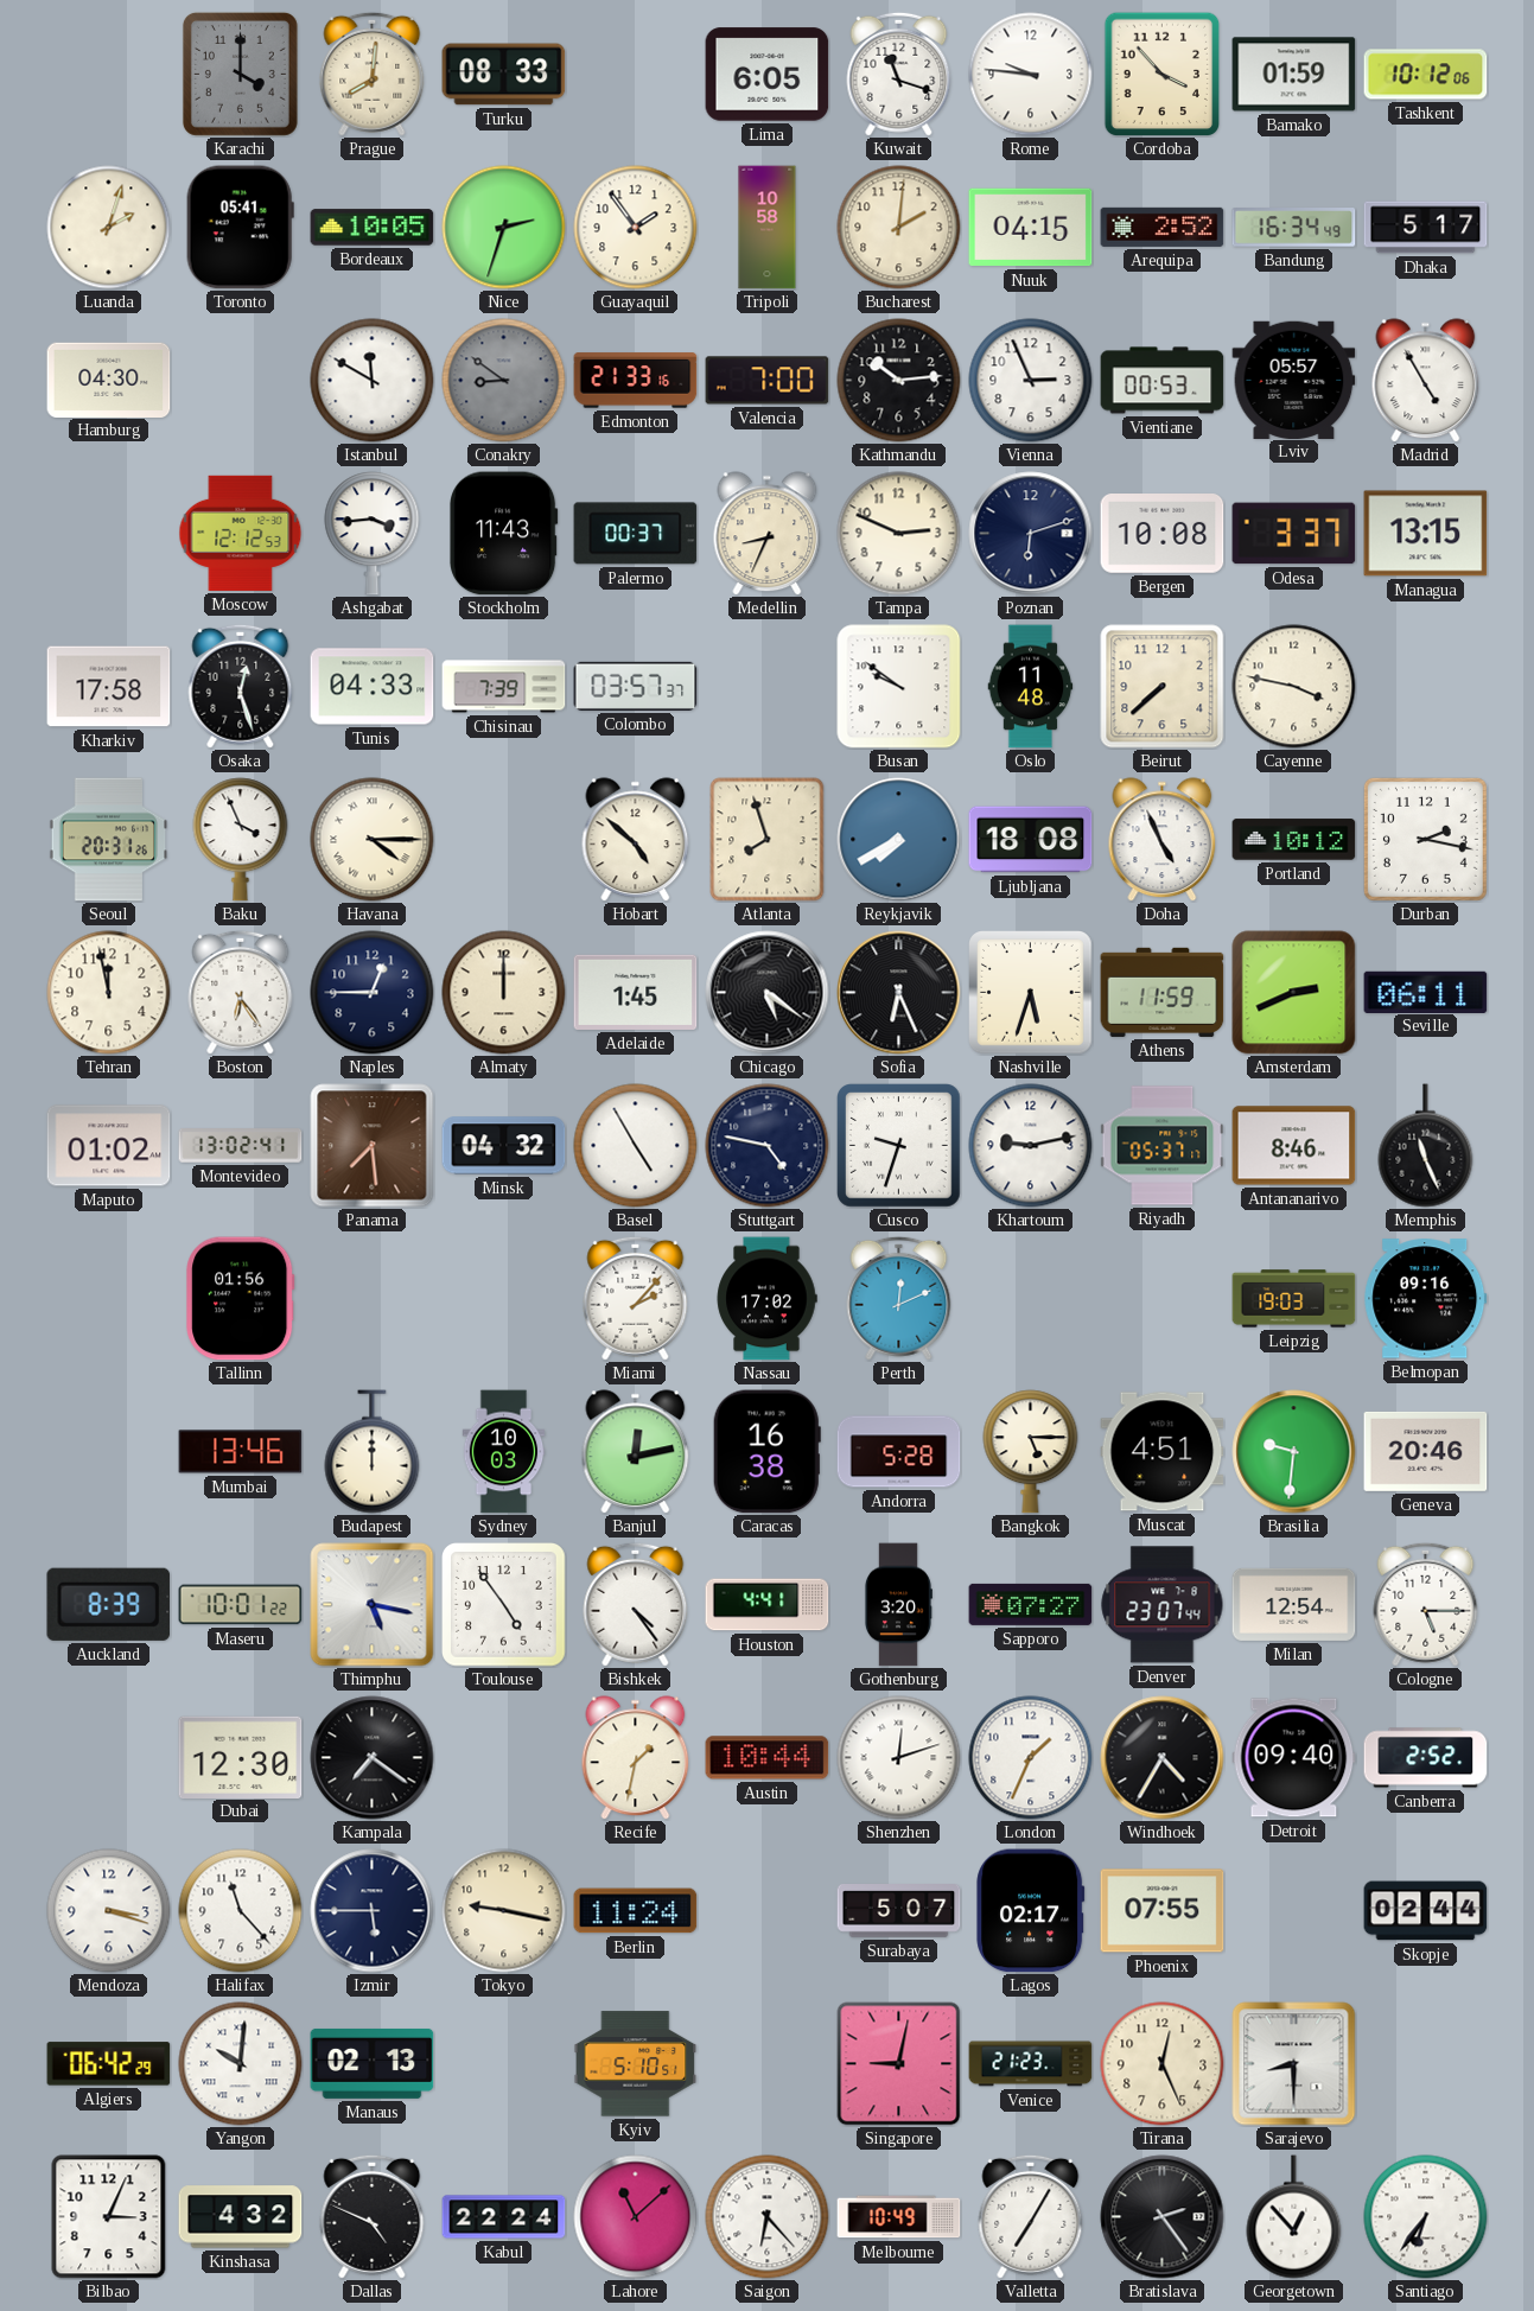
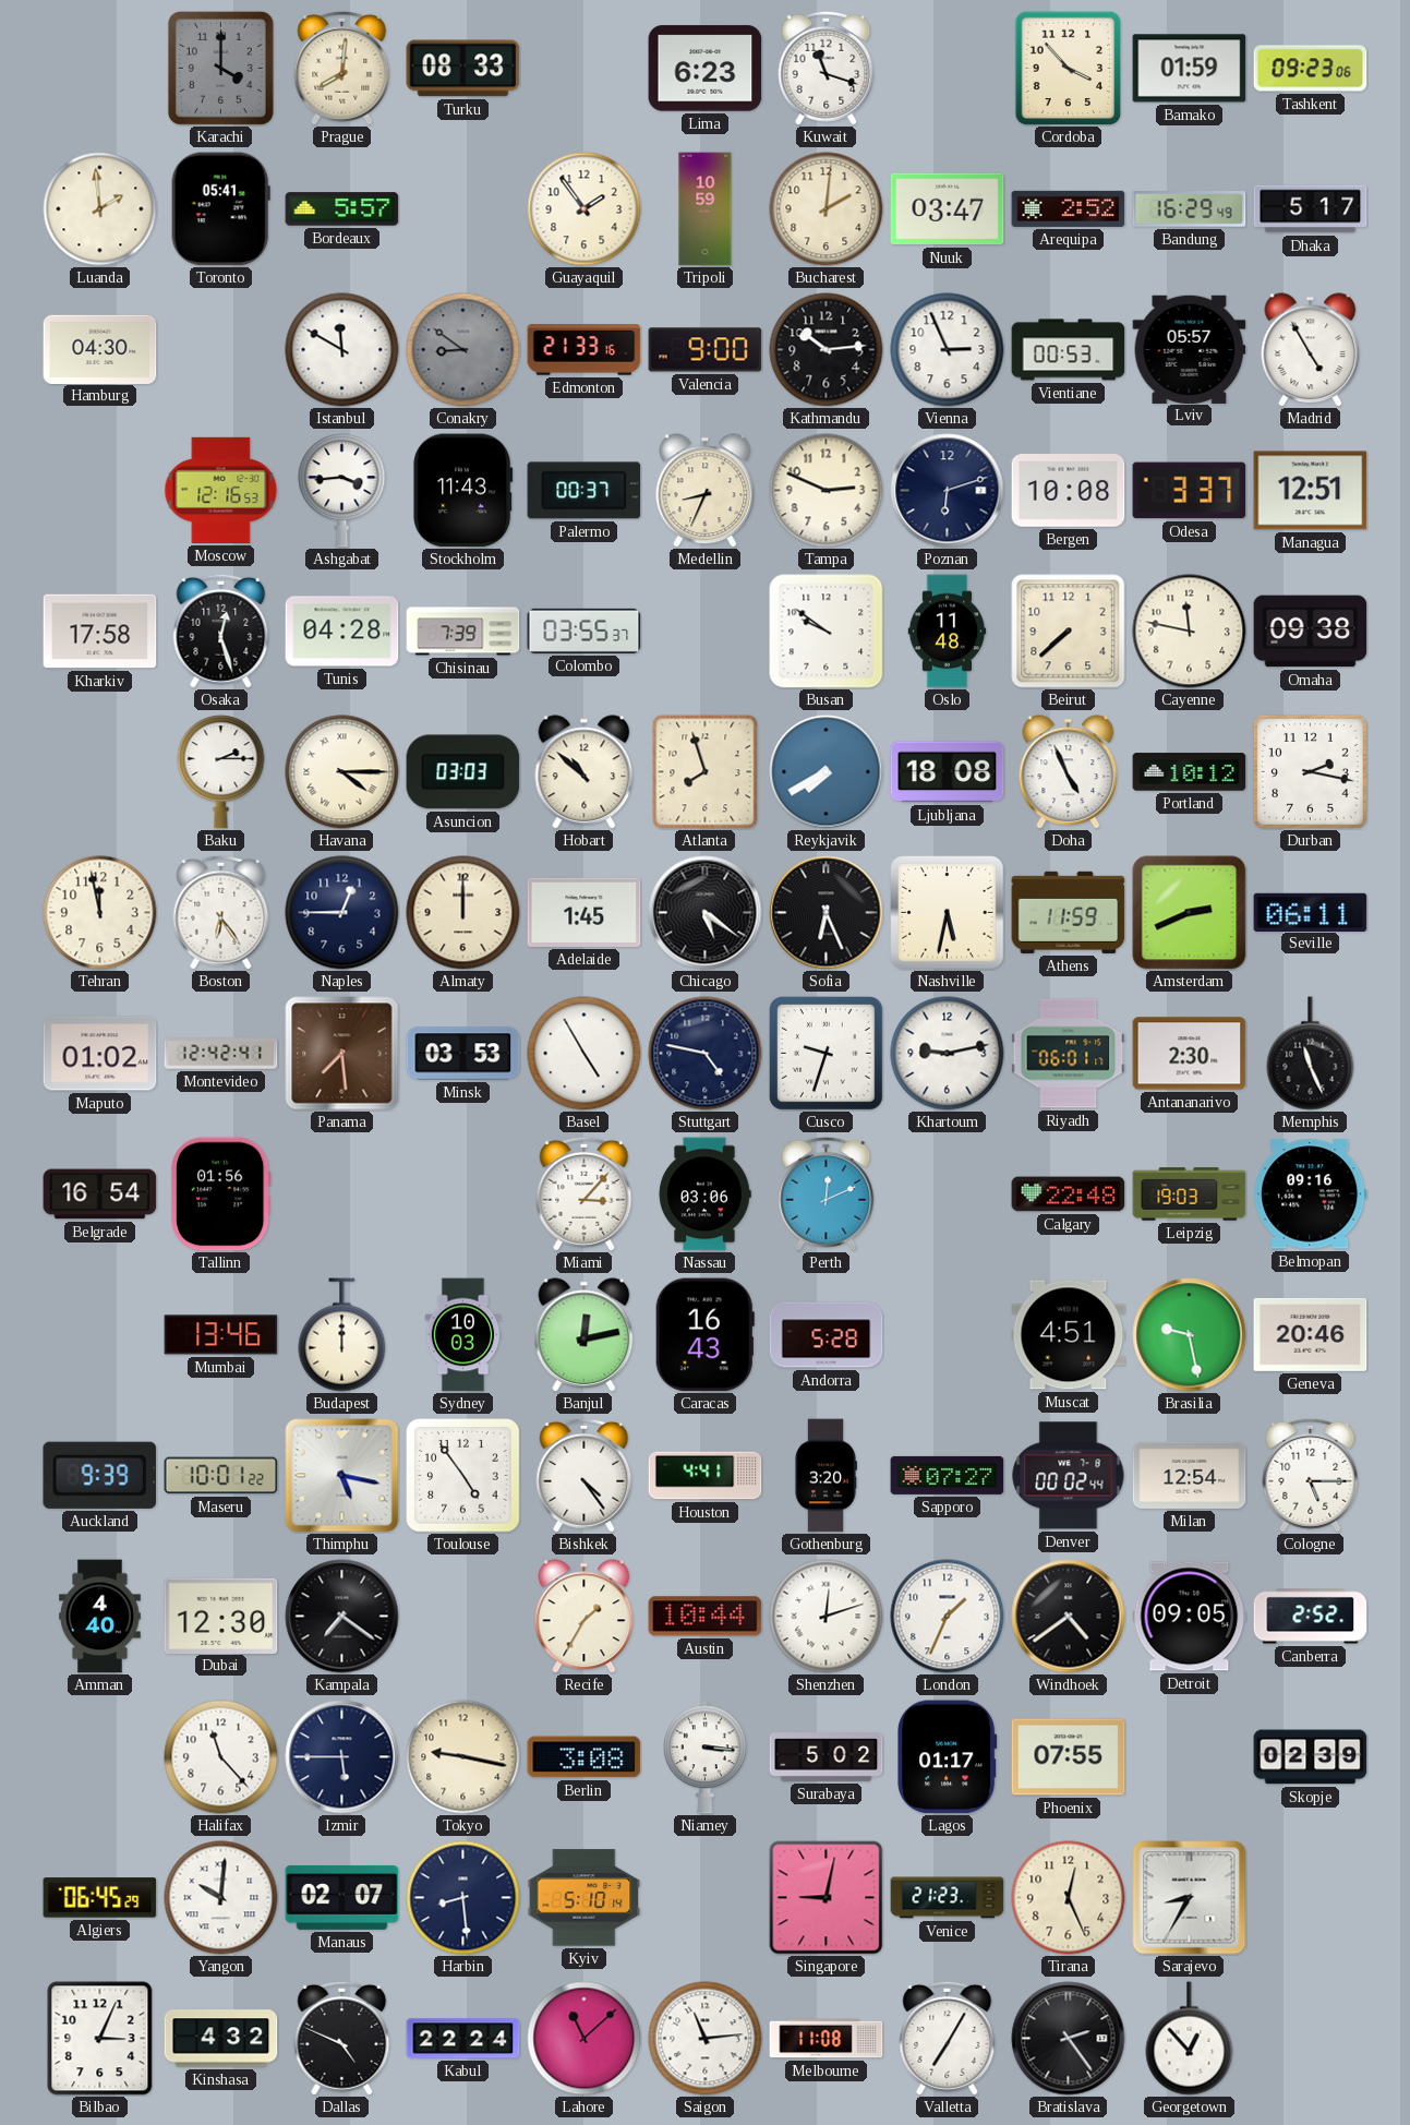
Lima: 6:05 -> 6:23 (706, 69)
Rome: 9:46 -> none (1031, 75)
Tashkent: 10:12 -> 09:23 (1311, 69)
Luanda: 2:03 -> 1:59 (100, 209)
Bordeaux: 10:05 -> 5:57 (342, 209)
Nice: 2:33 -> none (504, 228)
Tripoli: 10:58 -> 10:59 (706, 209)
Nuuk: 04:15 -> 03:47 (948, 209)
Bandung: 16:34 -> 16:29 (1190, 209)
Valencia: 7:00 -> 9:00 (706, 350)
Moscow: 12:12 -> 12:16 (221, 490)
Managua: 13:15 -> 12:51 (1311, 491)
Tunis: 04:33 -> 04:28 (342, 632)
Colombo: 03:57 -> 03:55 (585, 631)
Cayenne: 3:47 -> 11:47 (1190, 632)
Omaha: none -> 09:38 (1311, 632)
Seoul: 20:31 -> none (109, 840)
Baku: 3:56 -> 2:15 (221, 772)
Asuncion: none -> 03:03 (463, 772)
Hobart: 4:52 -> 10:52 (585, 772)
Nashville: 5:33 -> 5:32 (948, 913)
Montevideo: 13:02 -> 12:42 (221, 1054)
Minsk: 04:32 -> 03:53 (463, 1054)
Riyadh: 05:37 -> 06:01 (1069, 1054)
Antananarivo: 8:46 -> 2:30 (1190, 1054)
Belgrade: none -> 16:54 (100, 1194)
Miami: 2:07 -> 3:07 (585, 1193)
Nassau: 17:02 -> 03:06 (704, 1194)
Calgary: none -> 22:48 (1069, 1194)
Caracas: 16:38 -> 16:43 (704, 1335)
Bangkok: 5:15 -> none (1031, 1452)
Brasilia: 9:31 -> 9:28 (1190, 1335)
Auckland: 8:39 -> 9:39 (100, 1475)
Denver: 23:07 -> 00:02 (1069, 1476)
Amman: none -> 4:40 (100, 1617)
Recife: 1:32 -> 1:35 (585, 1617)
Windhoek: 4:35 -> 4:39 (1069, 1617)
Detroit: 09:40 -> 09:05 (1190, 1617)
Mendoza: 3:18 -> none (109, 1911)
Berlin: 11:24 -> 3:08 (585, 1757)
Niamey: none -> 3:16 (706, 1757)
Surabaya: 5:07 -> 5:02 (827, 1757)
Lagos: 02:17 -> 01:17 (948, 1757)
Skopje: 02:44 -> 02:39 (1311, 1757)
Algiers: 06:42 -> 06:45 (100, 1898)
Manaus: 02:13 -> 02:07 (342, 1897)
Harbin: none -> 8:29 (463, 1898)
Kyiv: 5:10:51 -> 5:10:14 (585, 1898)
Sarajevo: 8:30 -> 8:35 (1190, 1898)
Saigon: 6:23 -> 11:14 (706, 2039)
Melbourne: 10:49 -> 11:08 (827, 2039)
Santiago: 6:36 -> none (1426, 2217)
